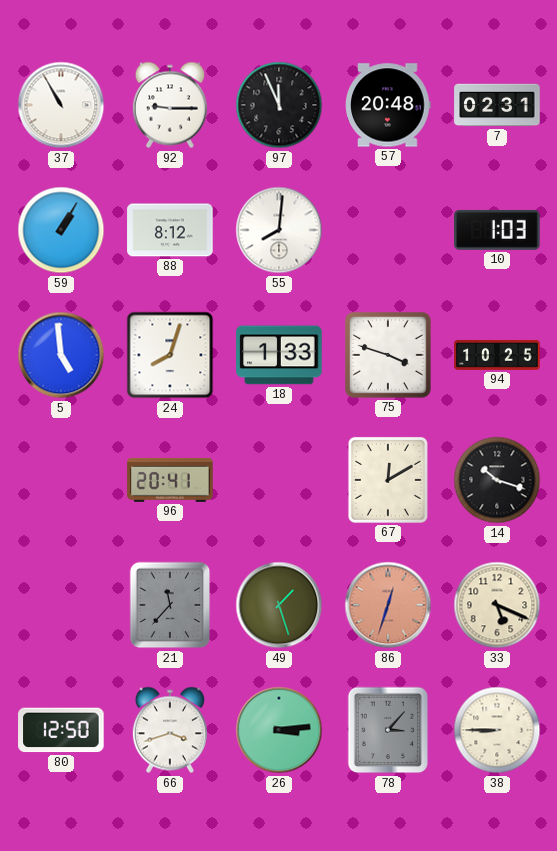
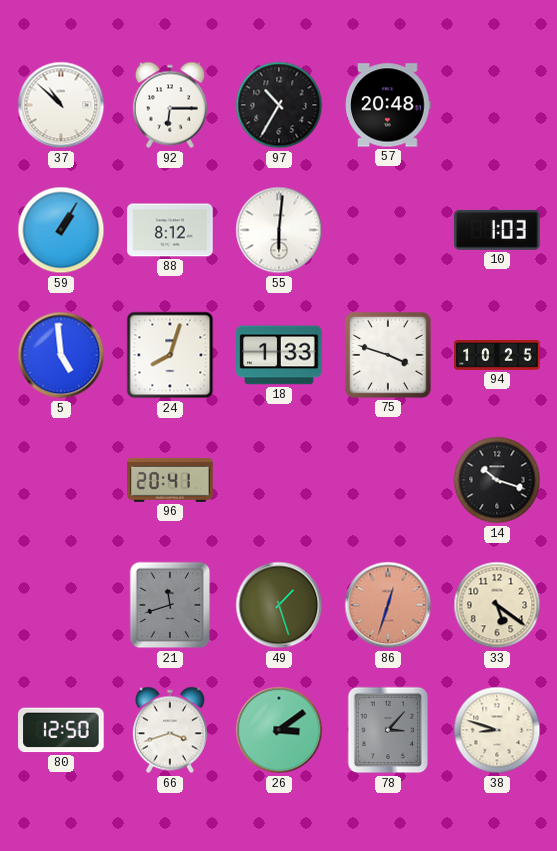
37: 10:55 -> 10:52 (61, 105)
92: 9:15 -> 6:15 (170, 105)
97: 11:56 -> 10:35 (279, 105)
7: 02:31 -> none (497, 105)
55: 8:01 -> 6:01 (279, 230)
67: 12:10 -> none (388, 480)
21: 11:37 -> 11:42 (170, 605)
33: 5:19 -> 5:21 (497, 605)
26: 3:14 -> 3:09 (279, 730)
38: 8:45 -> 8:48 (497, 730)
